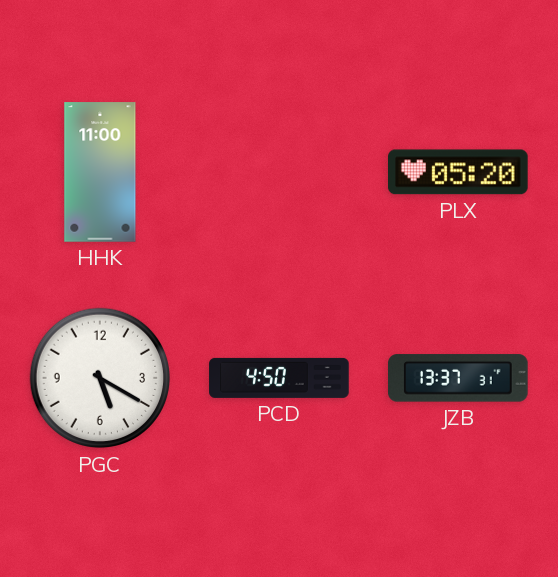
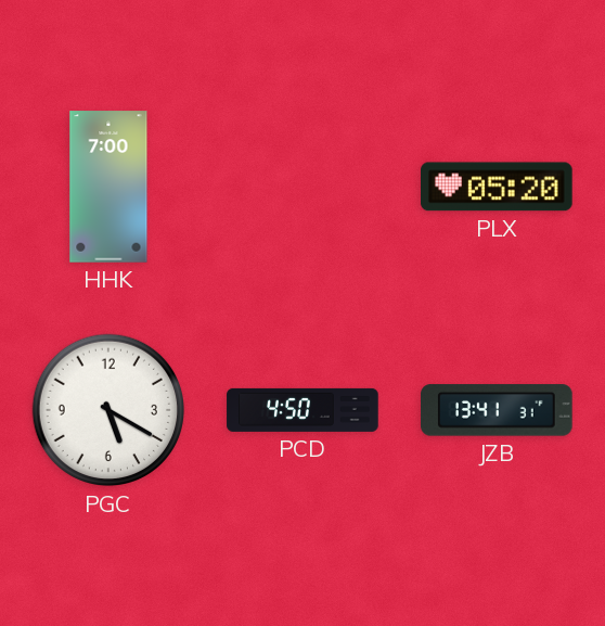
HHK: 11:00 -> 7:00 (108, 187)
JZB: 13:37 -> 13:41 (497, 410)
